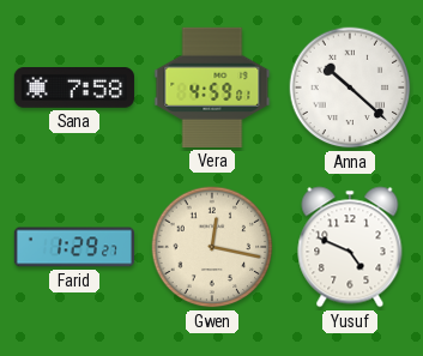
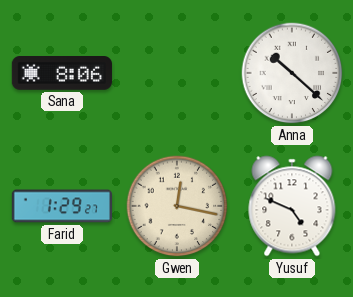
Sana: 7:58 -> 8:06 (62, 74)
Vera: 4:59 -> none (212, 88)
